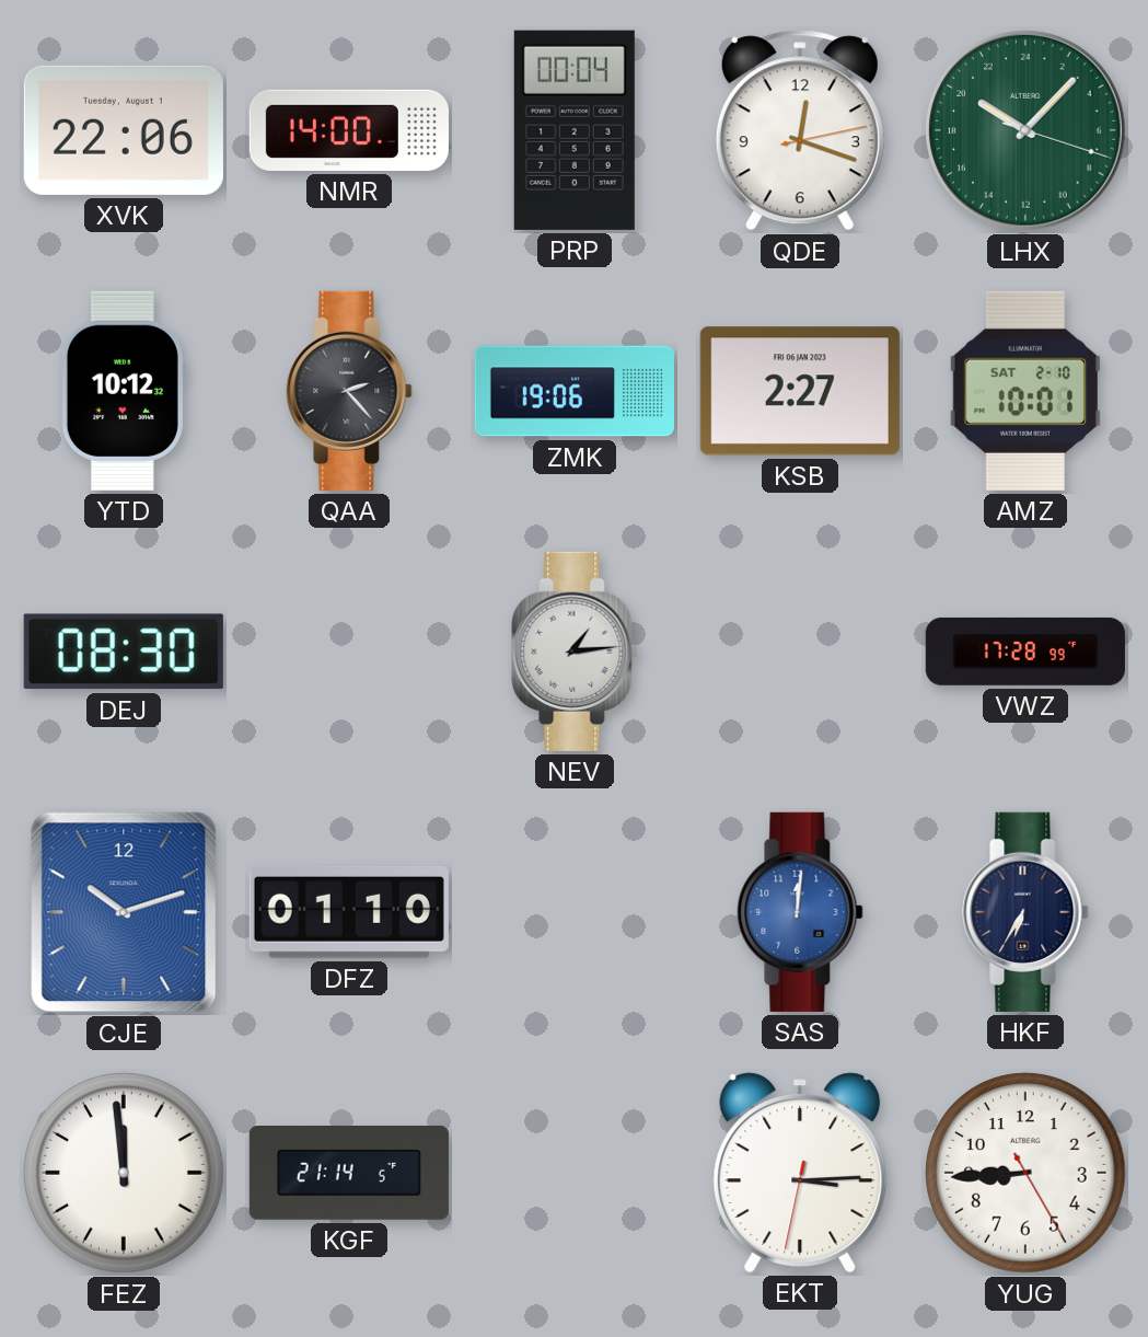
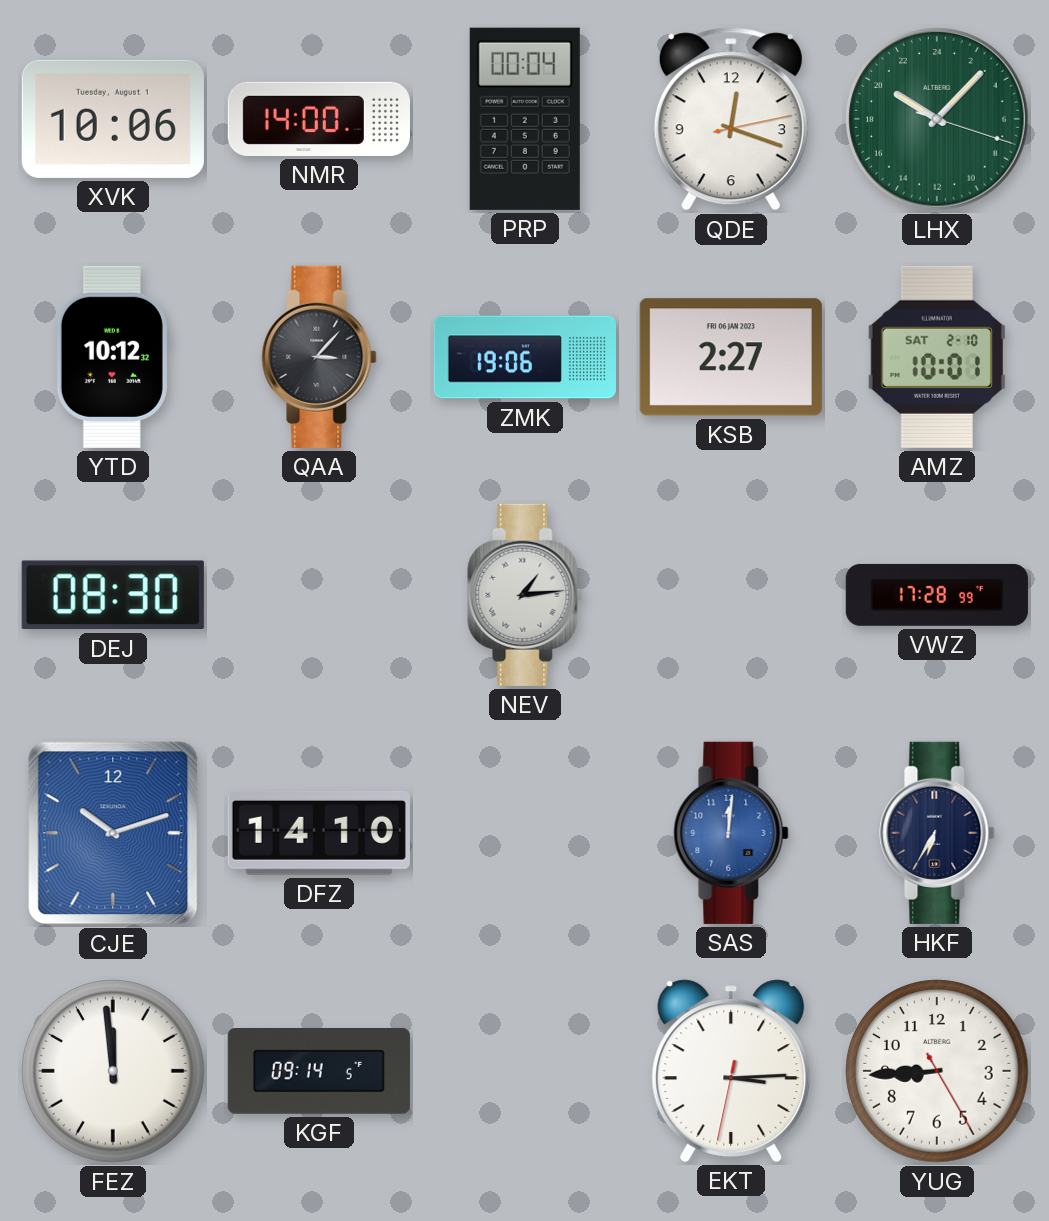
XVK: 22:06 -> 10:06 (113, 119)
QAA: 2:23 -> 3:07 (319, 357)
DFZ: 01:10 -> 14:10 (319, 834)
KGF: 21:14 -> 09:14 (319, 1072)
